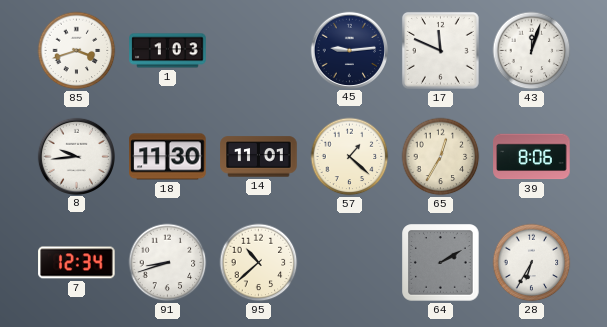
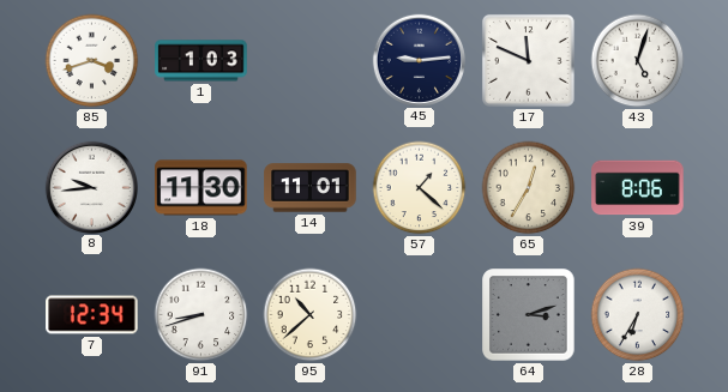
43: 12:03 -> 5:03 (638, 61)
64: 2:10 -> 3:12 (529, 315)
